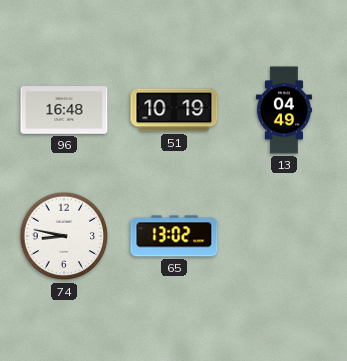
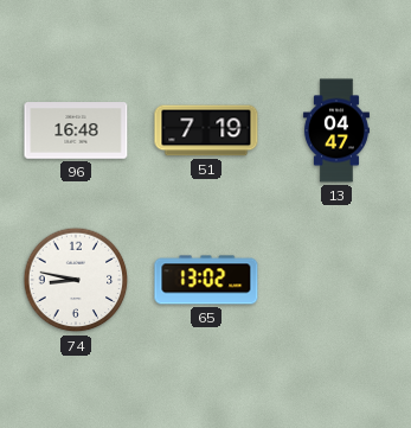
51: 10:19 -> 7:19 (206, 130)
13: 04:49 -> 04:47 (336, 130)
